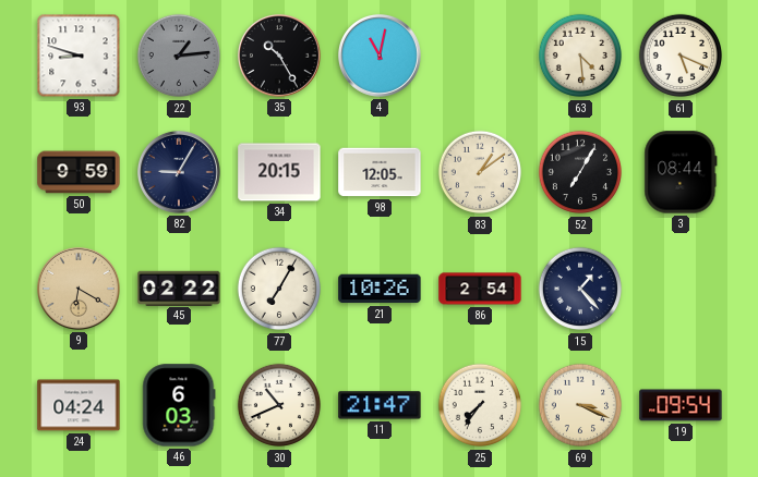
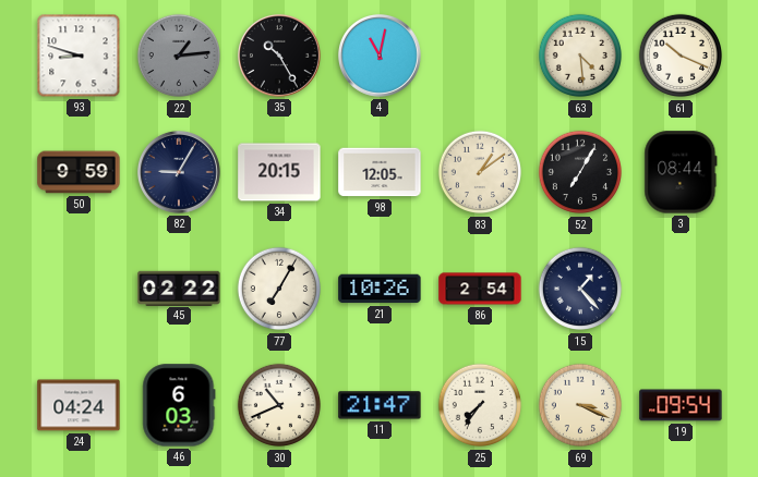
61: 5:19 -> 10:19 (681, 56)
9: 6:20 -> none (79, 289)
